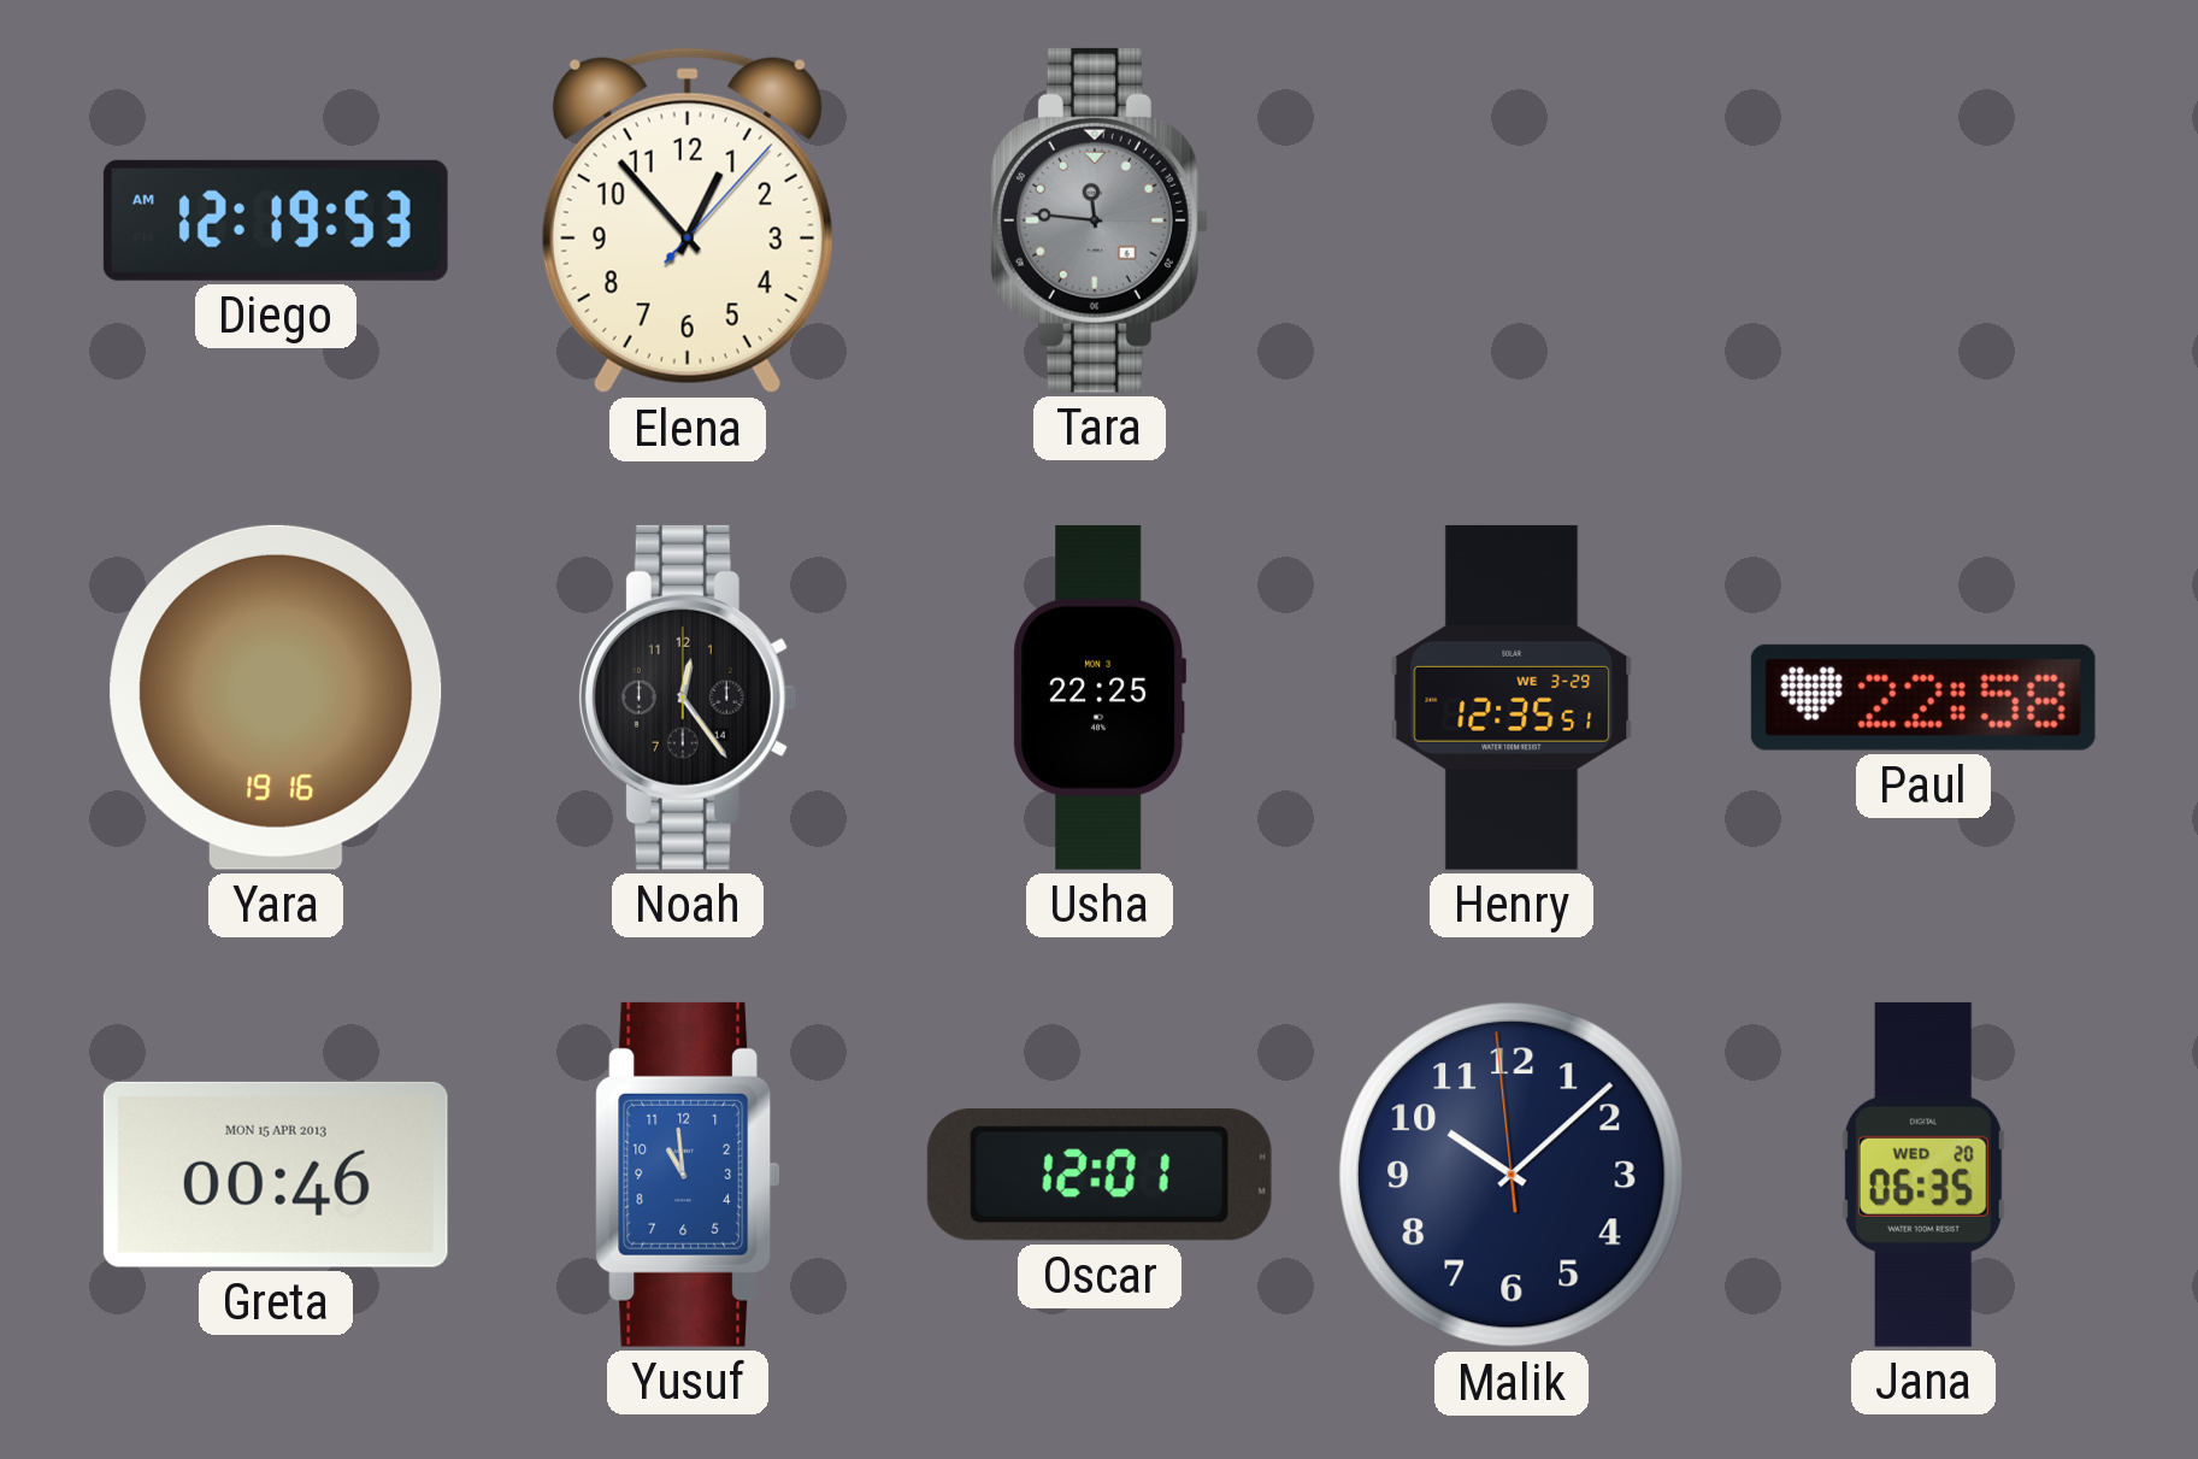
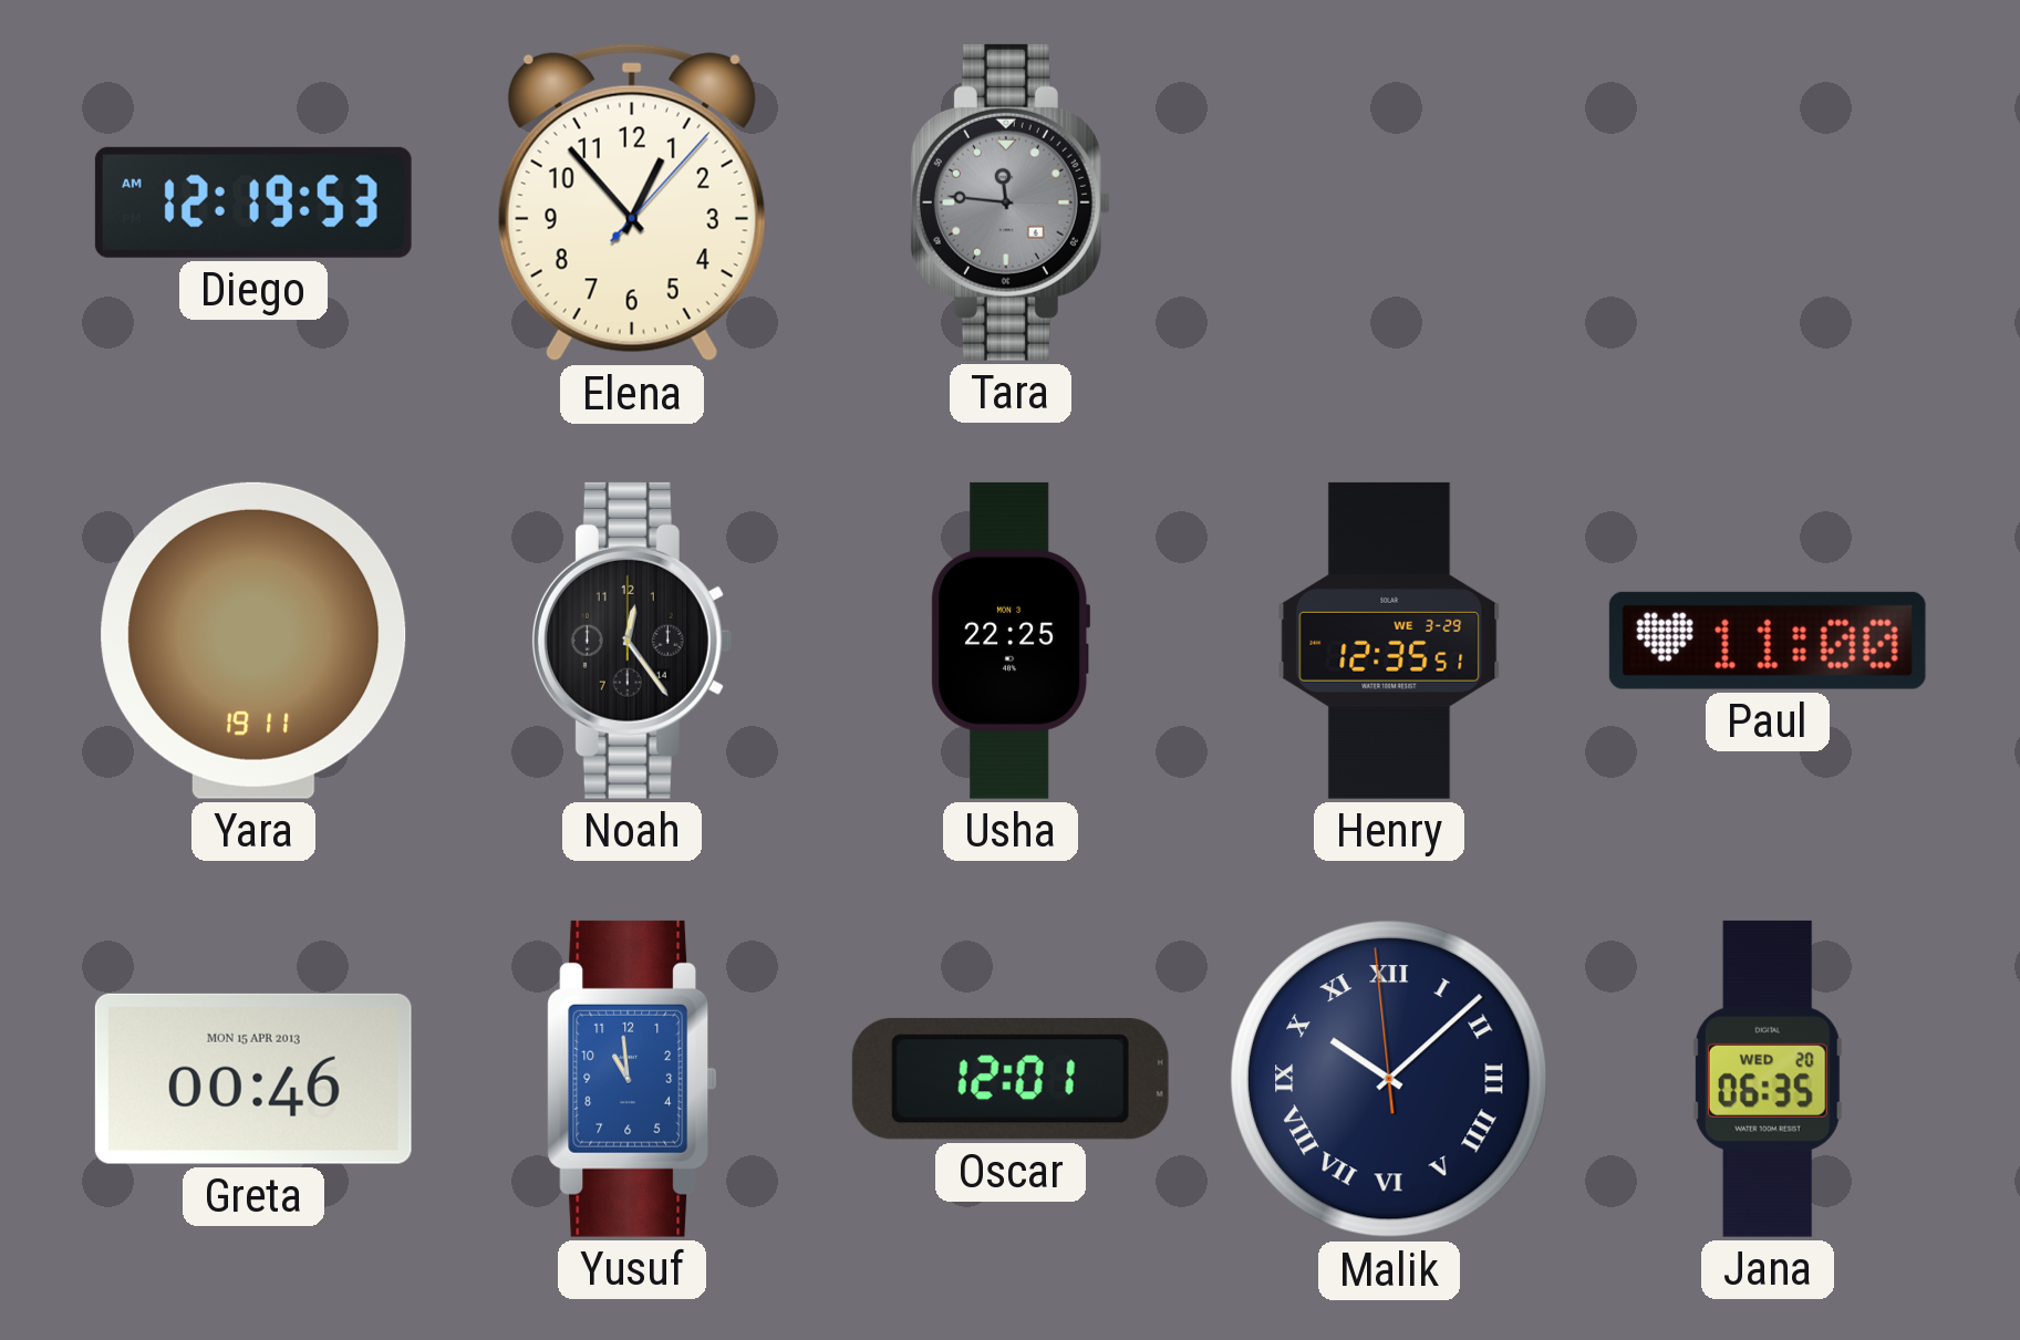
Yara: 19:16 -> 19:11 (253, 641)
Paul: 22:58 -> 11:00 (1768, 641)
Malik numerals: Arabic -> Roman (1389, 1079)
